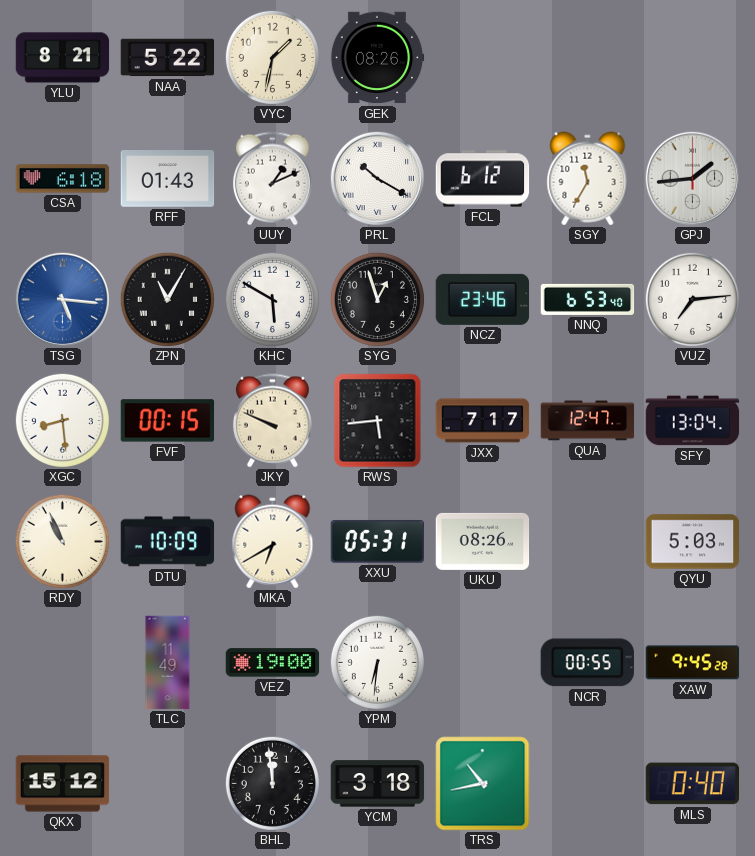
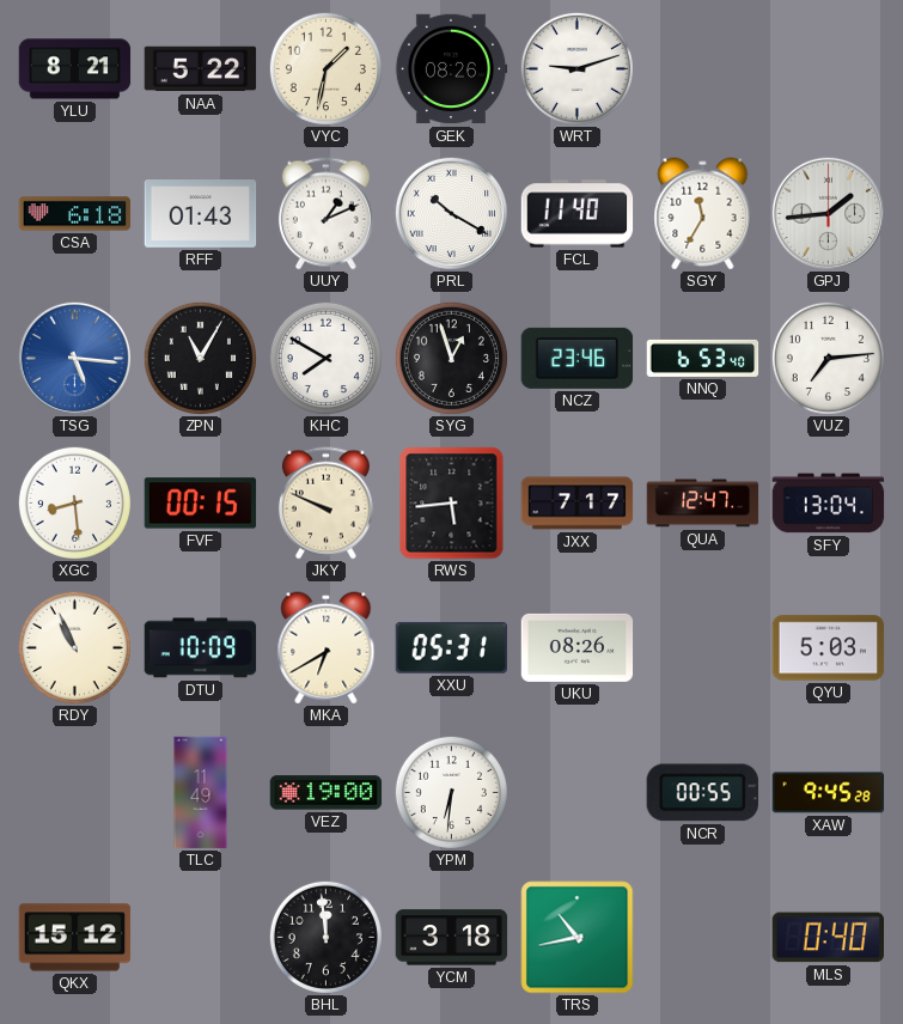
WRT: none -> 9:12 (576, 68)
FCL: 6:12 -> 11:40 (578, 214)
KHC: 5:50 -> 7:50 (325, 358)
